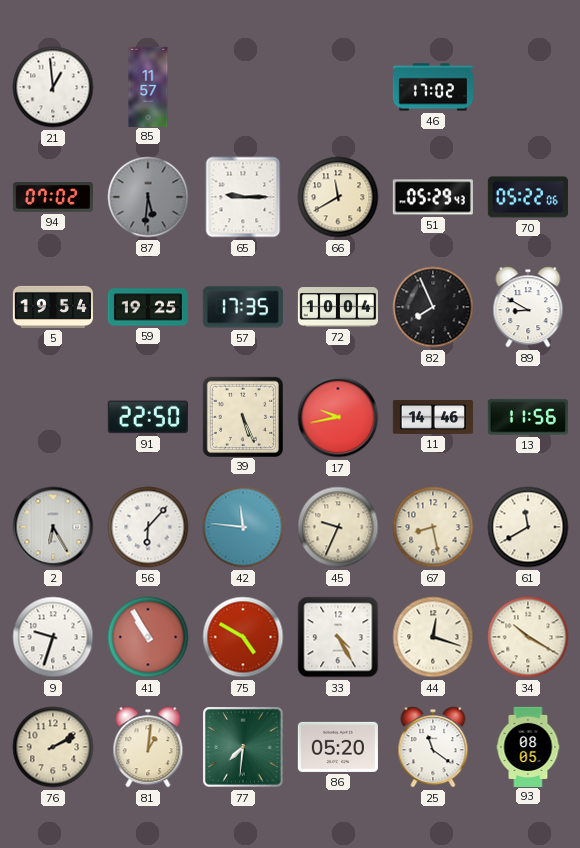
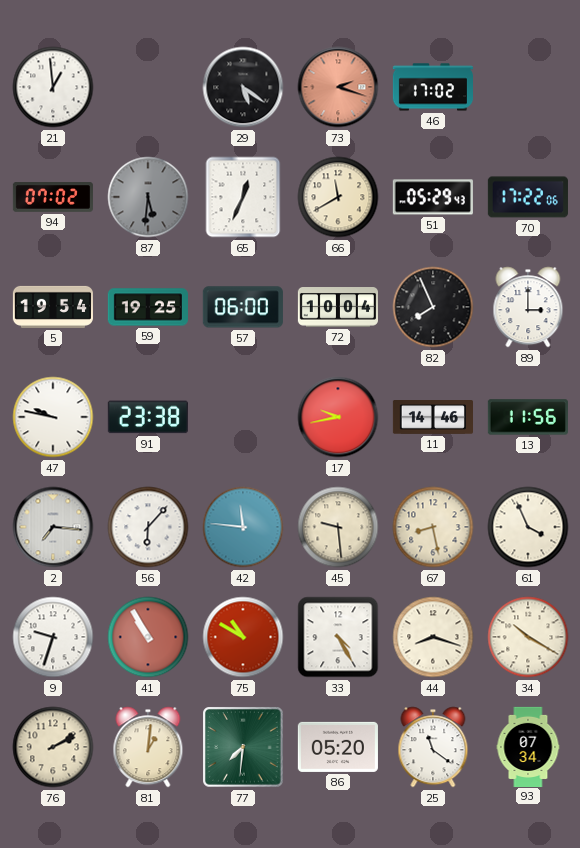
85: 11:57 -> none (148, 86)
29: none -> 5:21 (243, 87)
73: none -> 2:18 (338, 87)
65: 9:15 -> 12:34 (243, 197)
70: 05:22 -> 17:22 (528, 197)
57: 17:35 -> 06:00 (243, 307)
89: 8:50 -> 3:00 (528, 307)
47: none -> 9:47 (53, 417)
91: 22:50 -> 23:38 (148, 417)
39: 5:26 -> none (242, 416)
2: 6:25 -> 7:16 (53, 527)
45: 9:34 -> 9:29 (338, 527)
61: 11:40 -> 3:56 (528, 527)
75: 4:50 -> 10:50 (243, 637)
44: 12:18 -> 8:18 (433, 637)
93: 08:05 -> 07:34 (528, 746)
